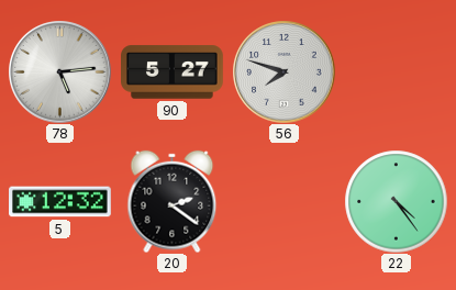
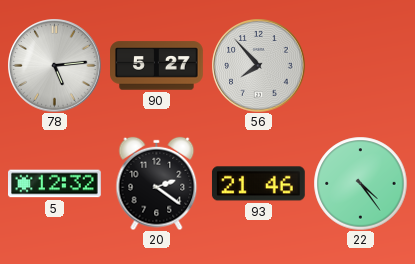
56: 7:48 -> 7:53 (258, 65)
93: none -> 21:46 (258, 184)
